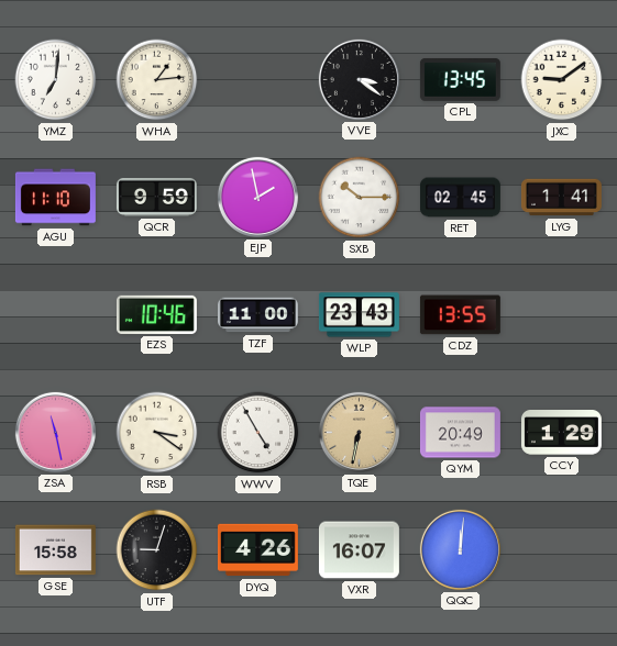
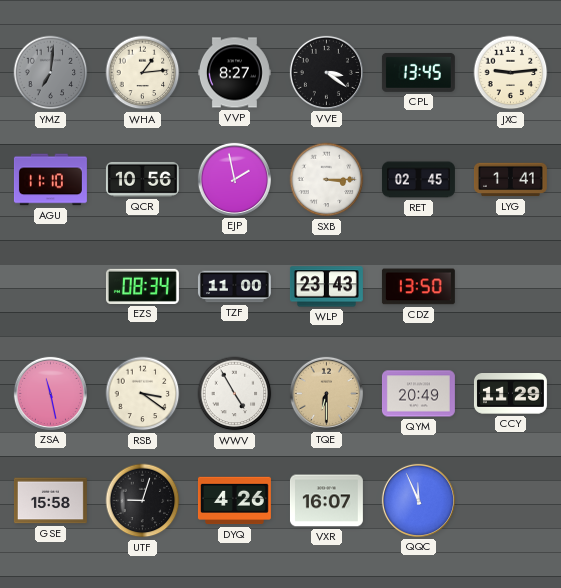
YMZ dial: white -> grey (51, 73)
VVP: none -> 8:27 (234, 73)
JXC: 9:09 -> 9:14 (511, 73)
QCR: 9:59 -> 10:56 (142, 179)
SXB: 10:15 -> 3:15 (327, 180)
EZS: 10:46 -> 08:34 (142, 286)
CDZ: 13:55 -> 13:50 (418, 287)
TQE: 6:32 -> 6:30 (326, 393)
CCY: 1:29 -> 11:29 (510, 394)
QQC: 12:01 -> 11:56 (418, 500)
